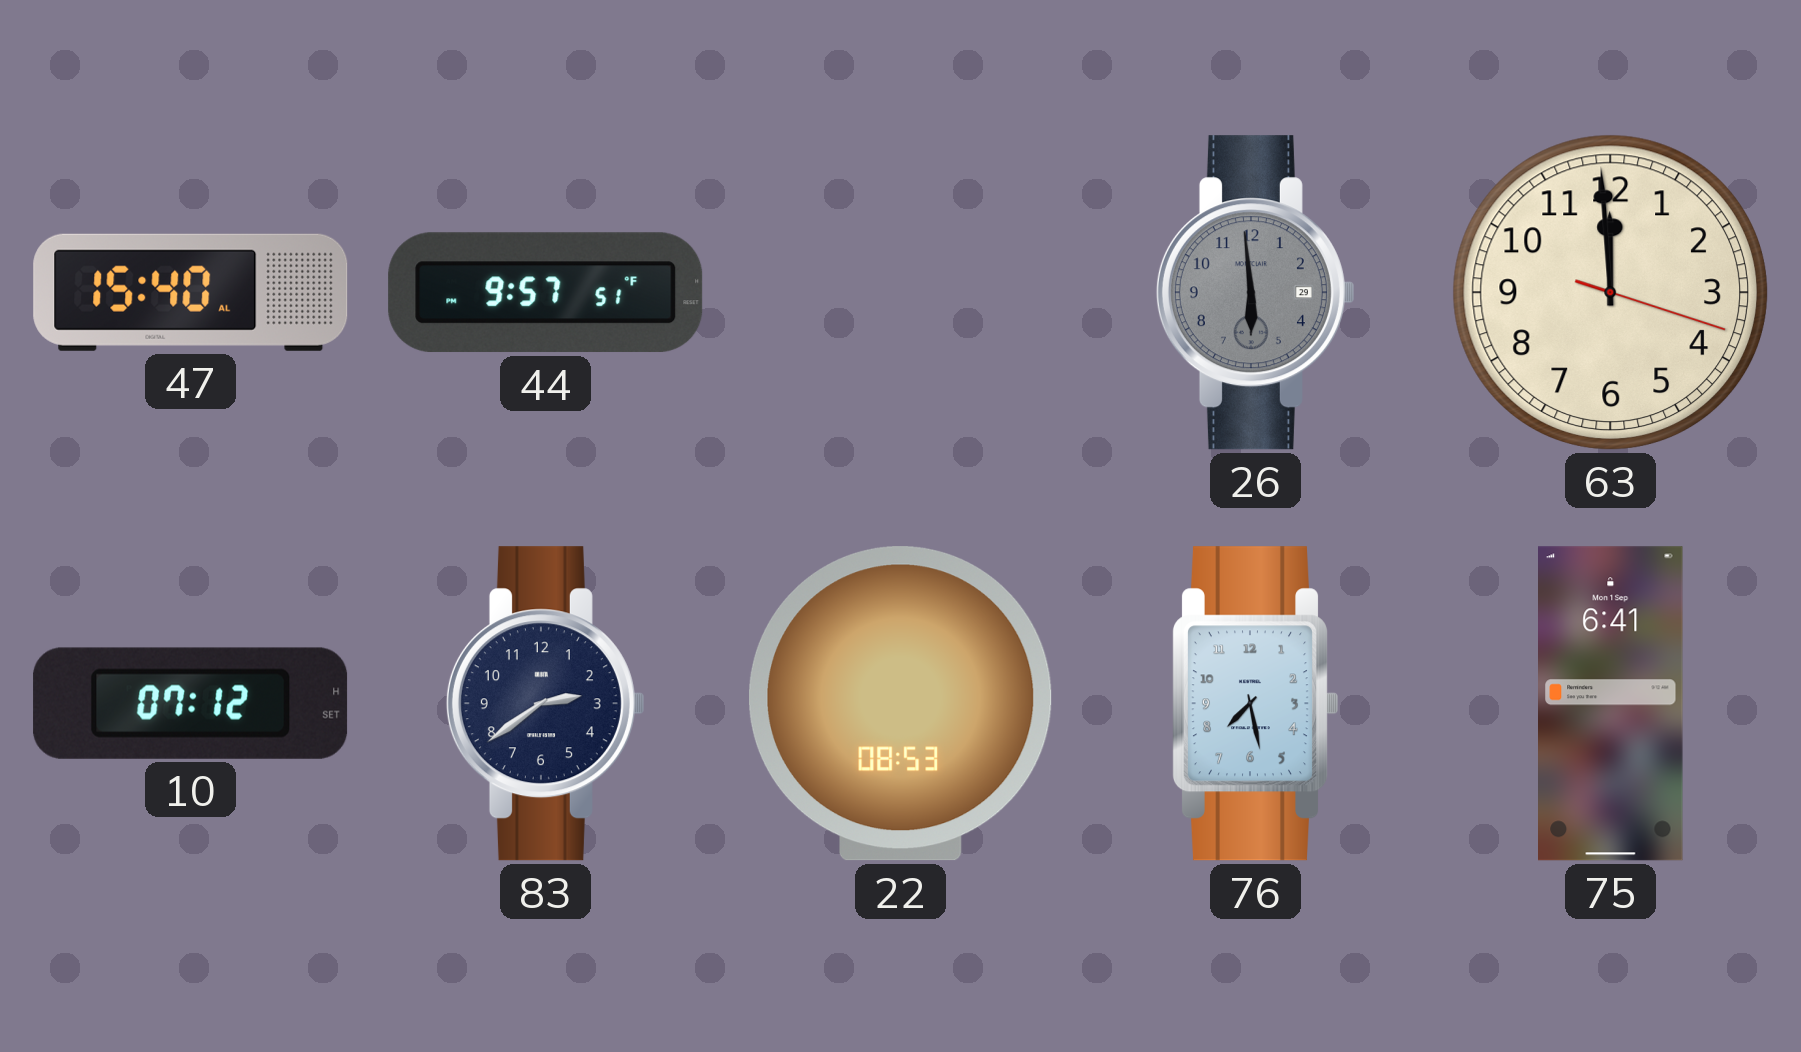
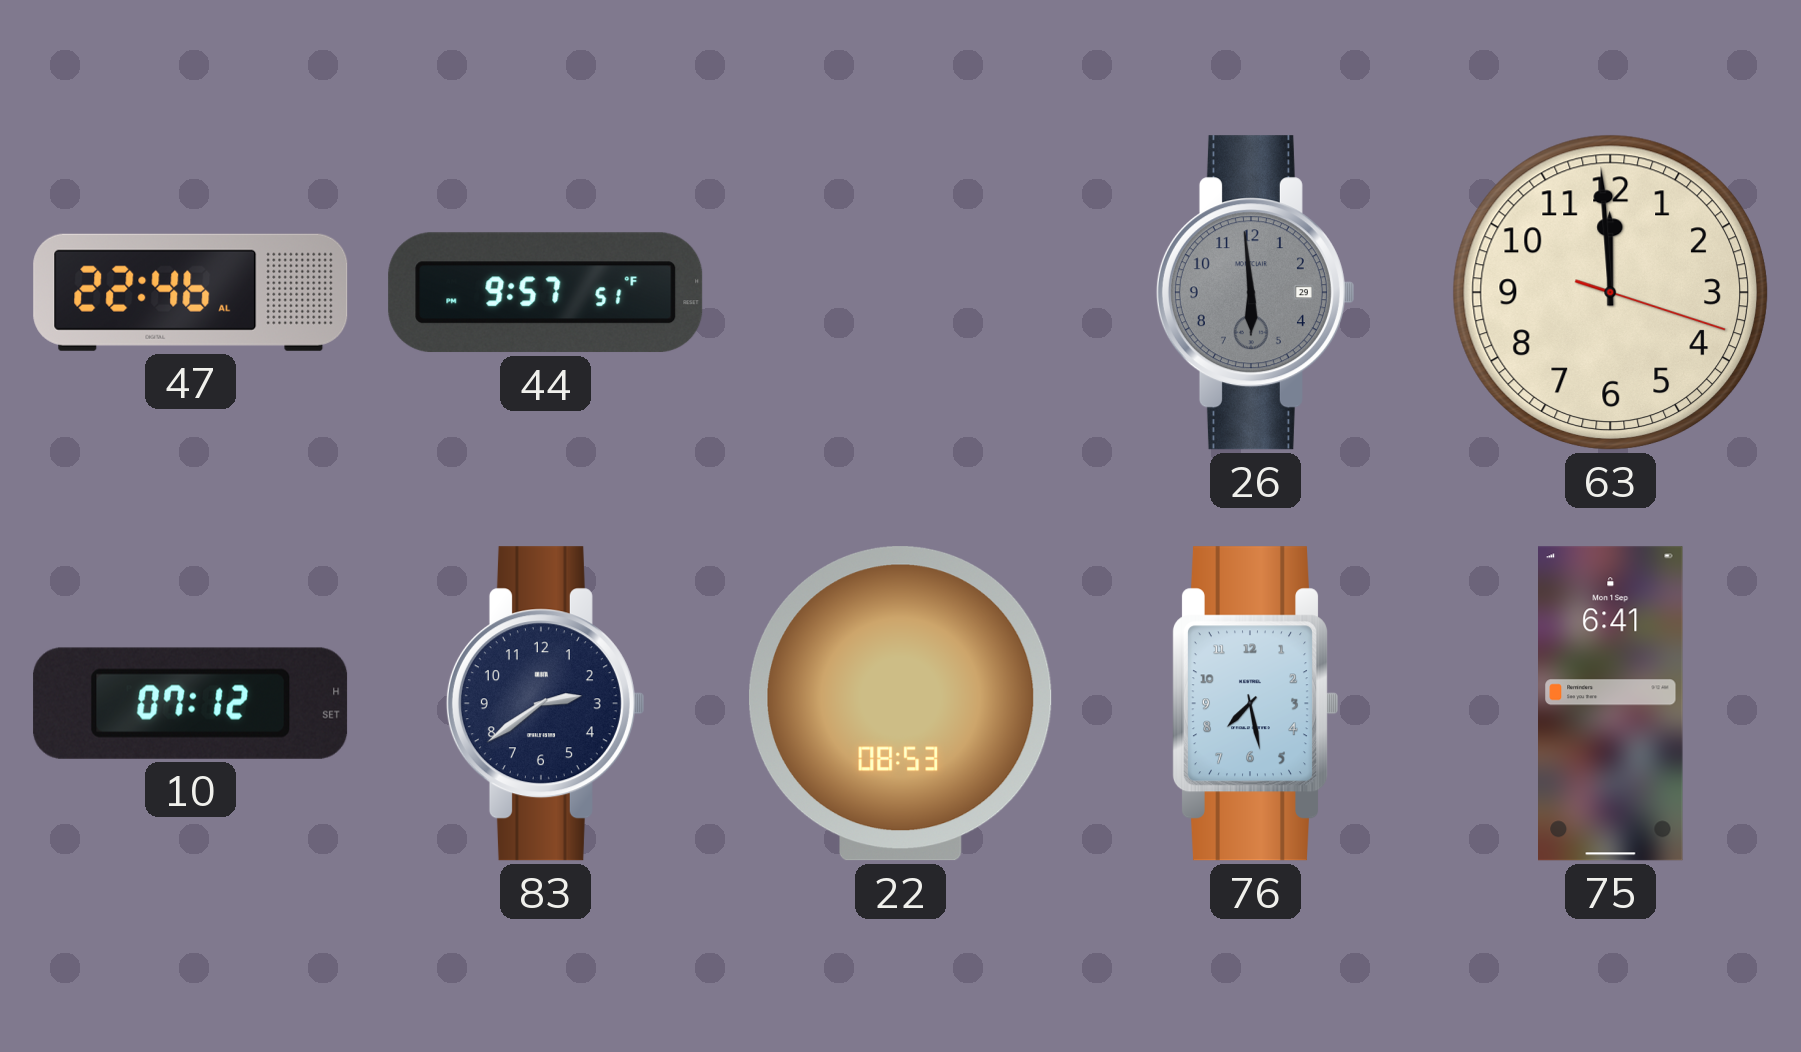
47: 15:40 -> 22:46 (191, 292)
